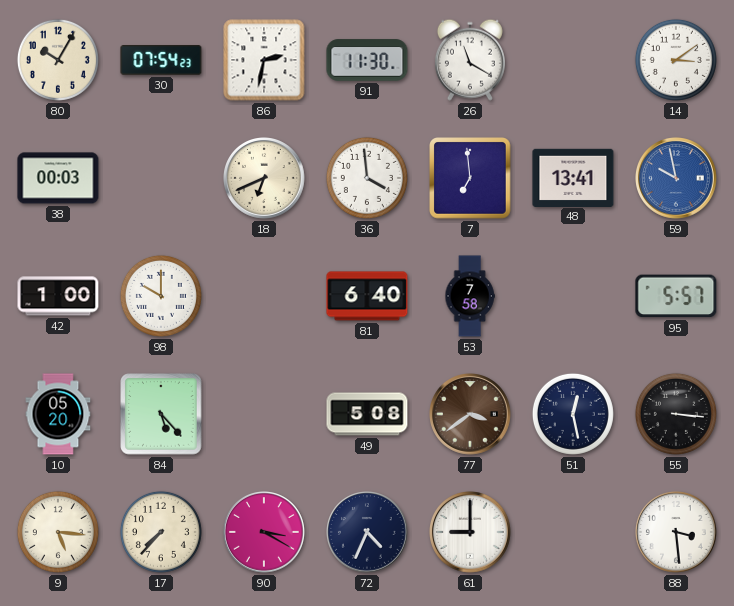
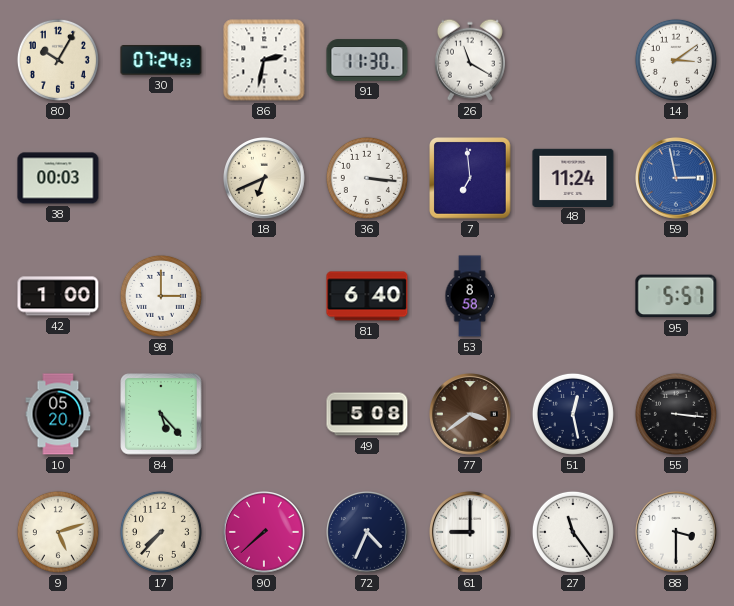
30: 07:54 -> 07:24 (161, 60)
36: 3:59 -> 3:16 (367, 178)
48: 13:41 -> 11:24 (573, 177)
59: 9:58 -> 2:58 (677, 179)
98: 10:00 -> 3:00 (161, 296)
53: 7:58 -> 8:58 (470, 296)
9: 5:16 -> 5:12 (58, 532)
90: 3:20 -> 7:38 (265, 533)
27: none -> 11:24 (573, 532)
88: 3:29 -> 3:30 (677, 533)
